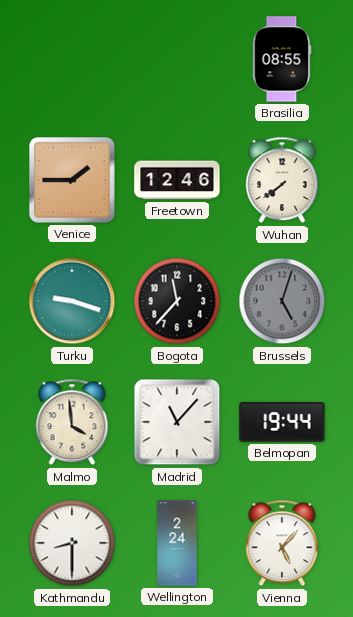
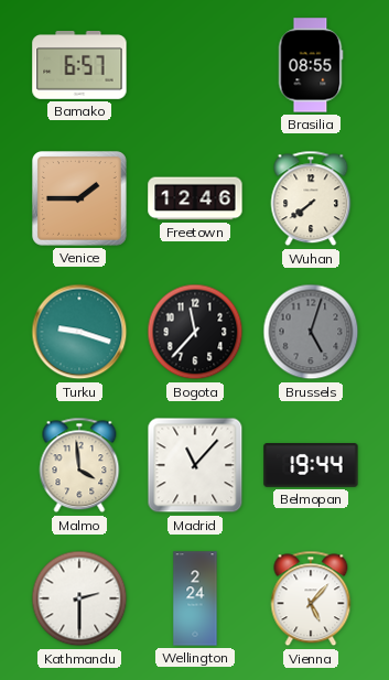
Bamako: none -> 6:57 (79, 66)
Kathmandu: 8:30 -> 2:30 (79, 598)
